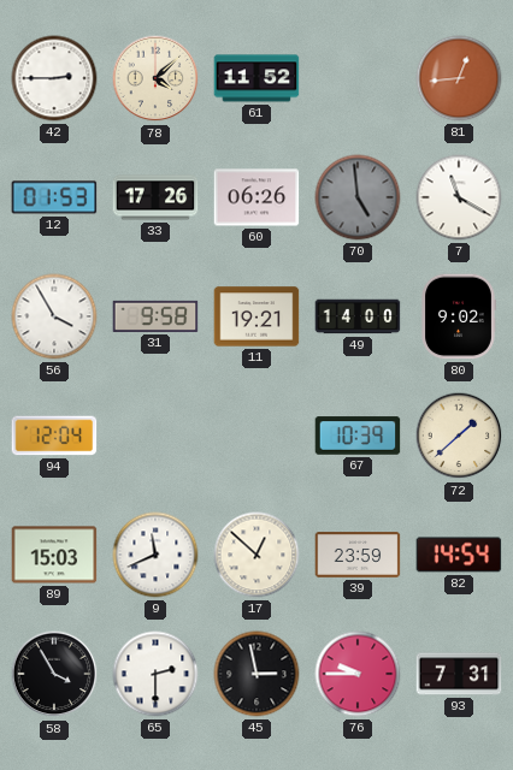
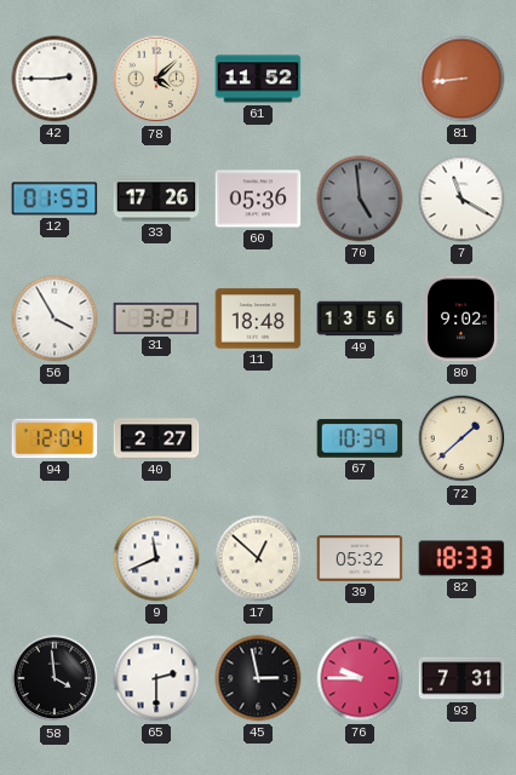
81: 12:44 -> 8:44 (461, 79)
60: 06:26 -> 05:36 (258, 199)
31: 9:58 -> 3:21 (156, 318)
11: 19:21 -> 18:48 (258, 318)
49: 14:00 -> 13:56 (360, 318)
40: none -> 2:27 (156, 438)
89: 15:03 -> none (54, 555)
39: 23:59 -> 05:32 (360, 558)
82: 14:54 -> 18:33 (461, 558)
58: 3:55 -> 3:59 (55, 678)
